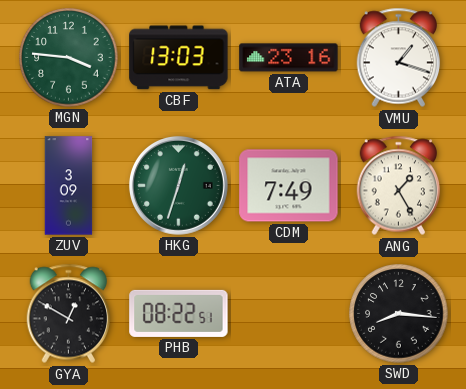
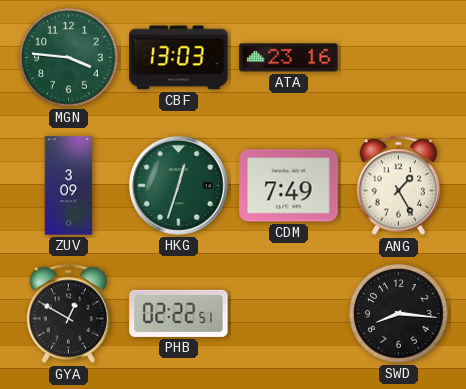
VMU: 1:18 -> none (399, 58)
PHB: 08:22 -> 02:22 (179, 313)
